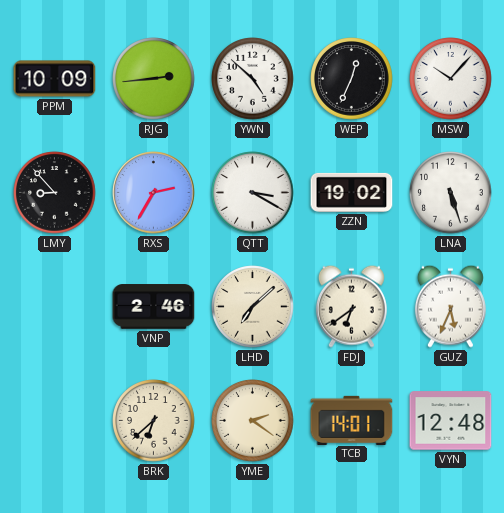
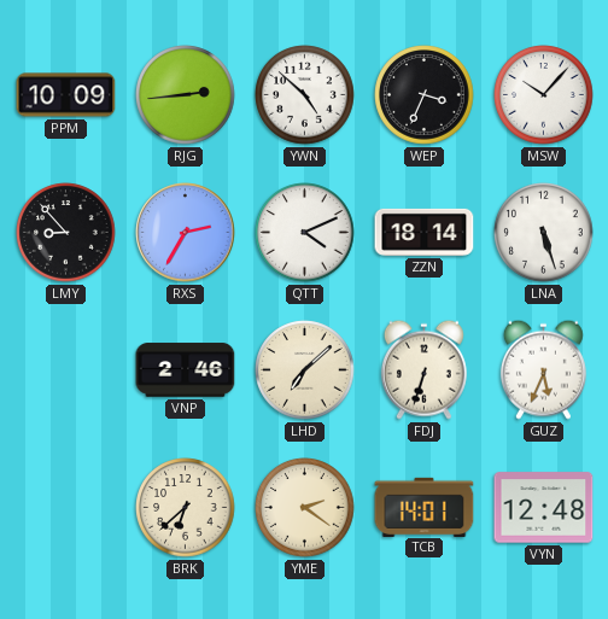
WEP: 12:34 -> 3:34 (425, 95)
QTT: 3:20 -> 4:11 (305, 233)
ZZN: 19:02 -> 18:14 (425, 232)
FDJ: 6:39 -> 6:33 (423, 369)
